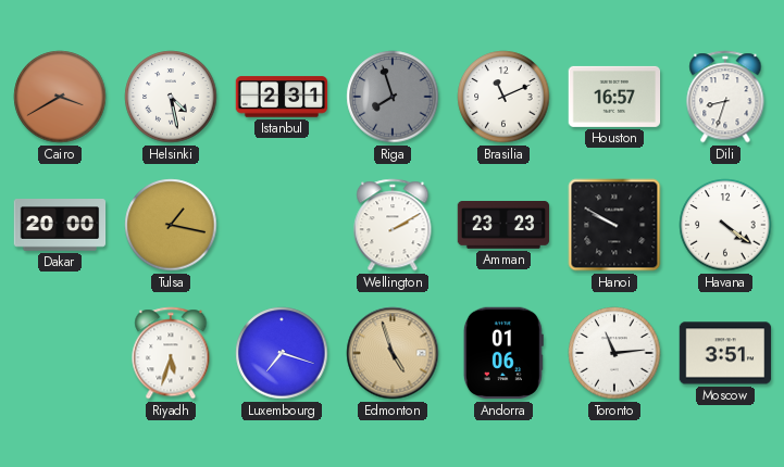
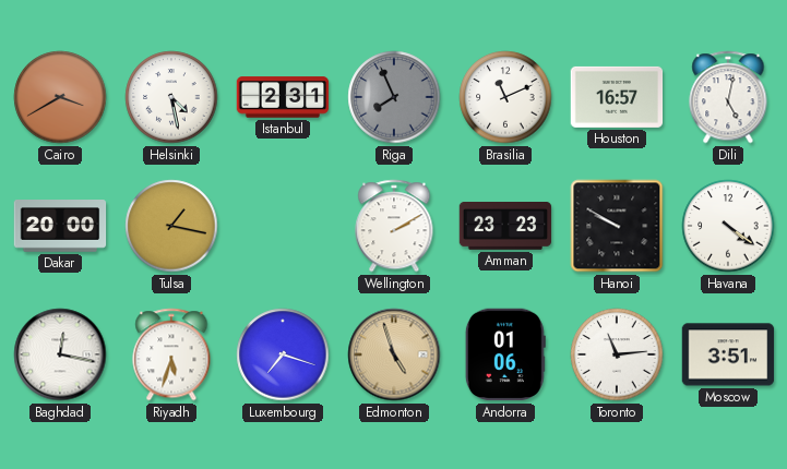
Riga: 7:57 -> 7:56 (394, 97)
Dili: 8:33 -> 5:02 (728, 97)
Baghdad: none -> 12:17 (60, 354)
